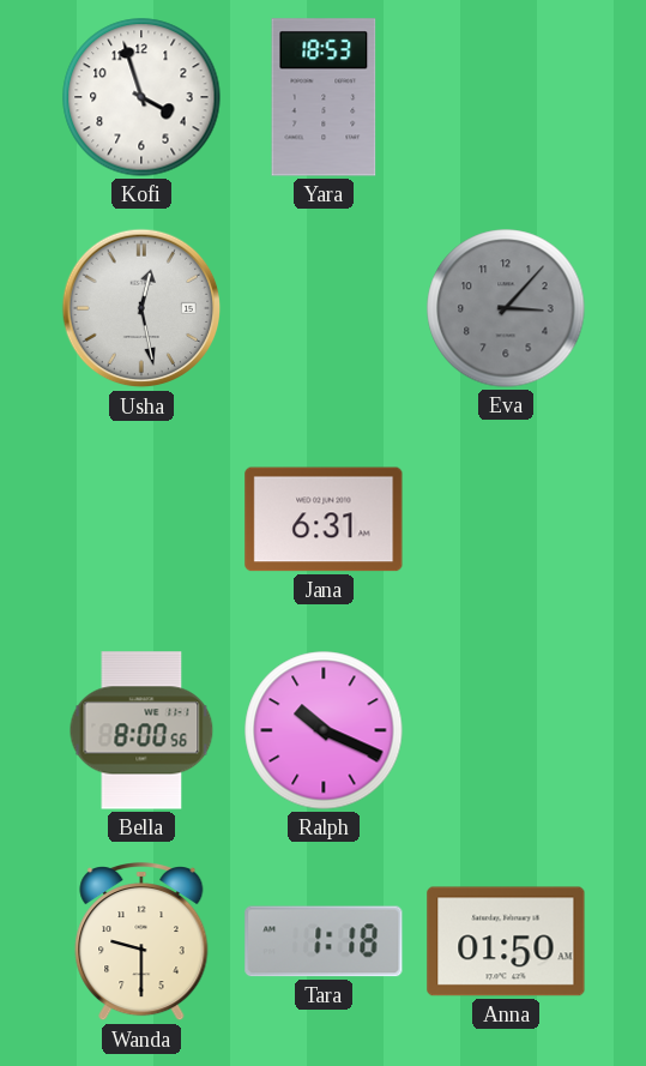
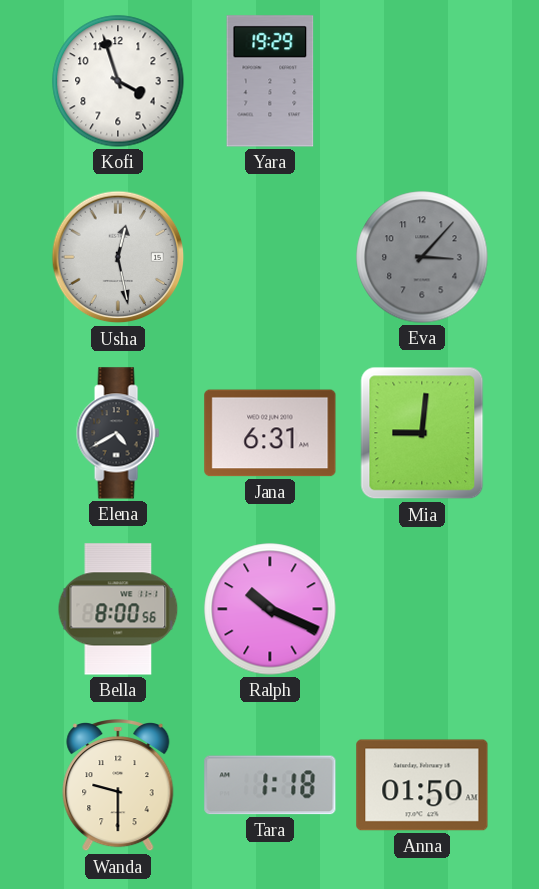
Yara: 18:53 -> 19:29 (270, 81)
Elena: none -> 4:40 (118, 433)
Mia: none -> 9:01 (422, 433)
